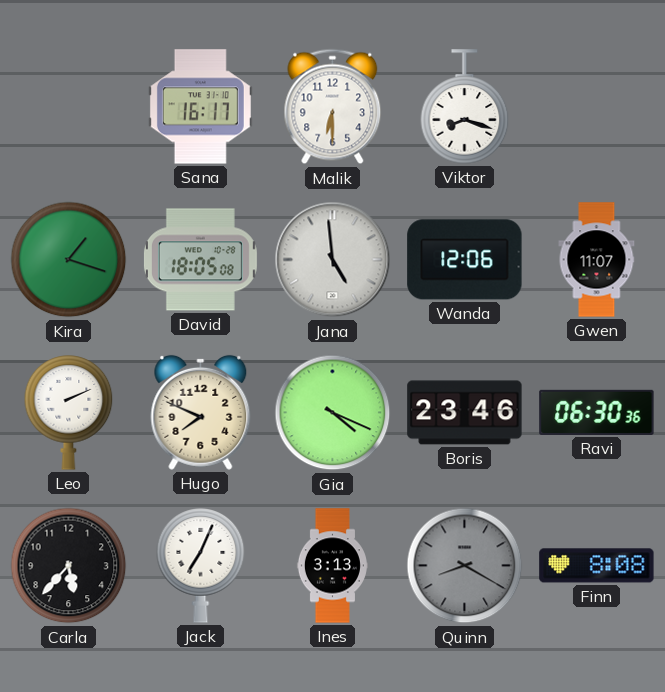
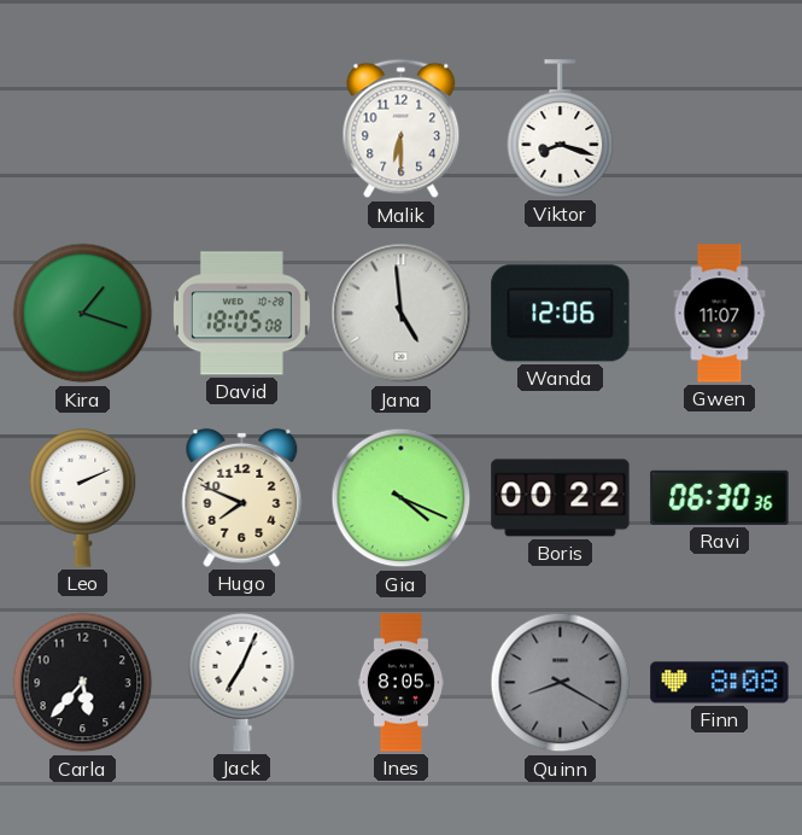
Sana: 16:17 -> none (200, 107)
Boris: 23:46 -> 00:22 (561, 498)
Ines: 3:13 -> 8:05 (400, 683)
